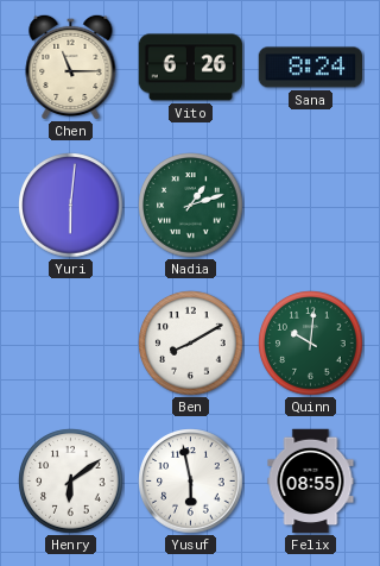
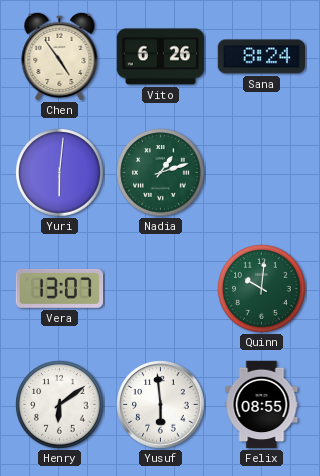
Chen: 11:15 -> 4:54 (60, 56)
Vera: none -> 13:07 (60, 288)
Ben: 8:10 -> none (191, 344)
Yusuf: 5:58 -> 5:59 (161, 405)
